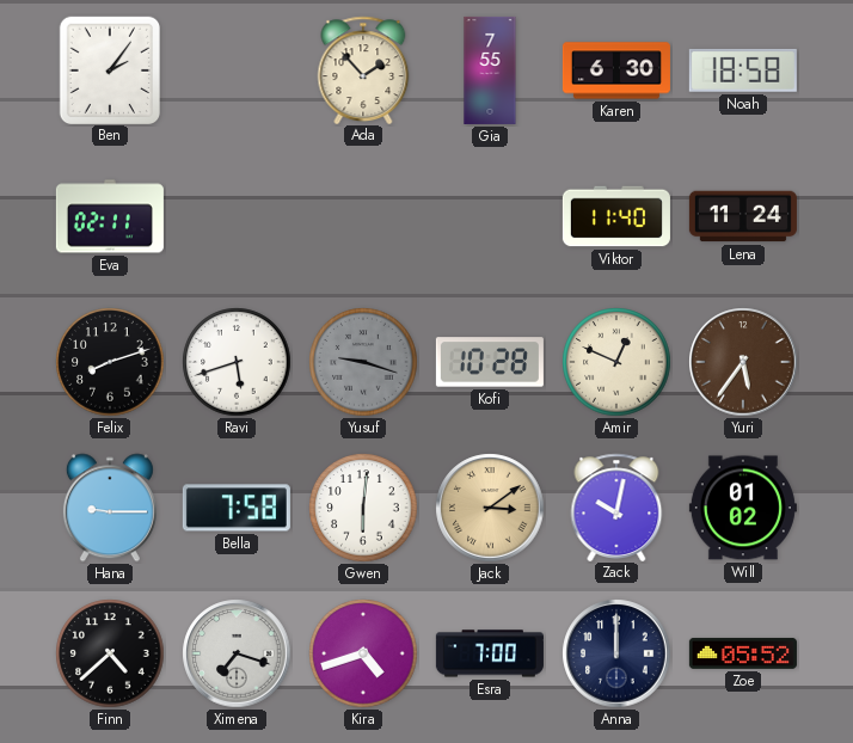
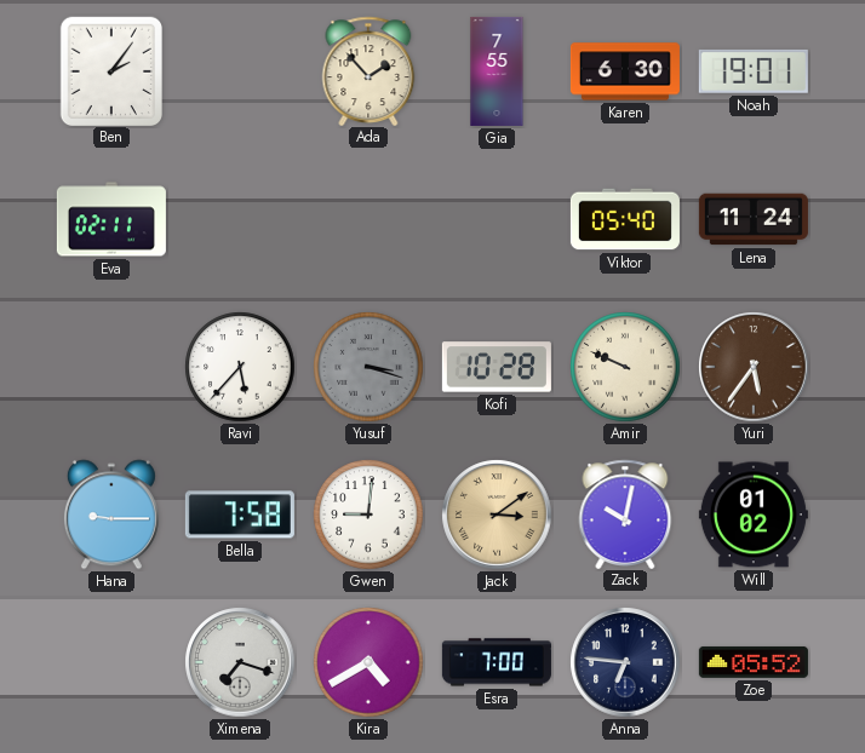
Noah: 18:58 -> 19:01 (754, 71)
Viktor: 11:40 -> 05:40 (625, 219)
Felix: 8:12 -> none (110, 362)
Ravi: 5:42 -> 5:37 (240, 367)
Yusuf: 9:18 -> 3:18 (368, 367)
Amir: 12:49 -> 9:49 (625, 367)
Gwen: 6:01 -> 9:01 (368, 515)
Finn: 4:38 -> none (110, 653)
Kira: 4:42 -> 4:40 (368, 662)
Anna: 12:00 -> 6:46 (625, 662)
